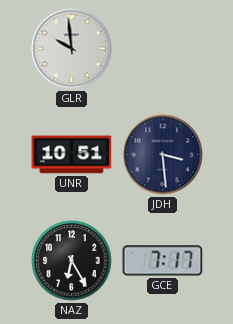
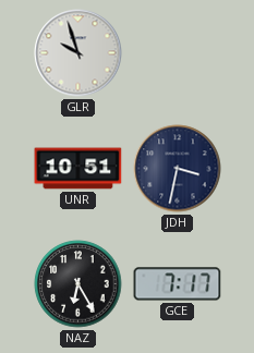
GLR: 9:59 -> 9:57 (78, 53)
JDH: 3:29 -> 3:32 (178, 169)
